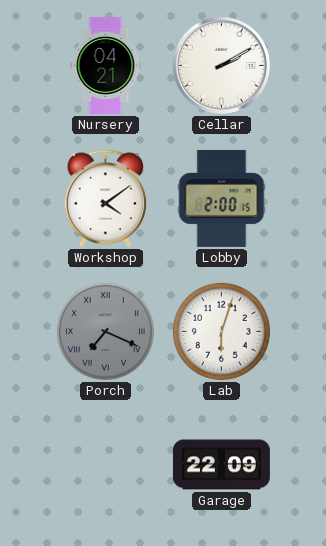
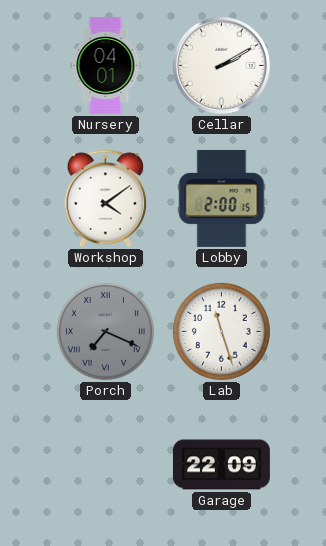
Nursery: 04:21 -> 04:01 (106, 65)
Lab: 6:03 -> 11:27 (221, 331)
